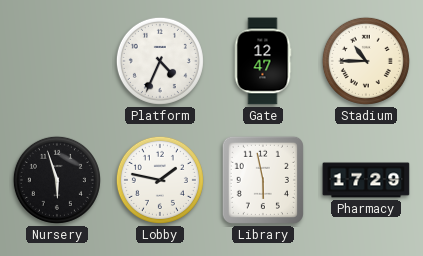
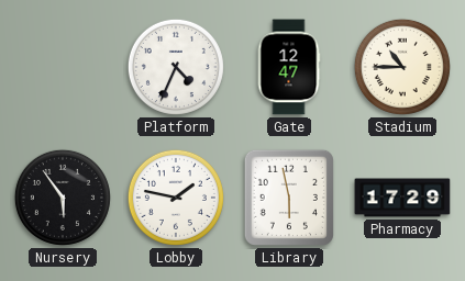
Nursery: 5:57 -> 5:54 (63, 198)
